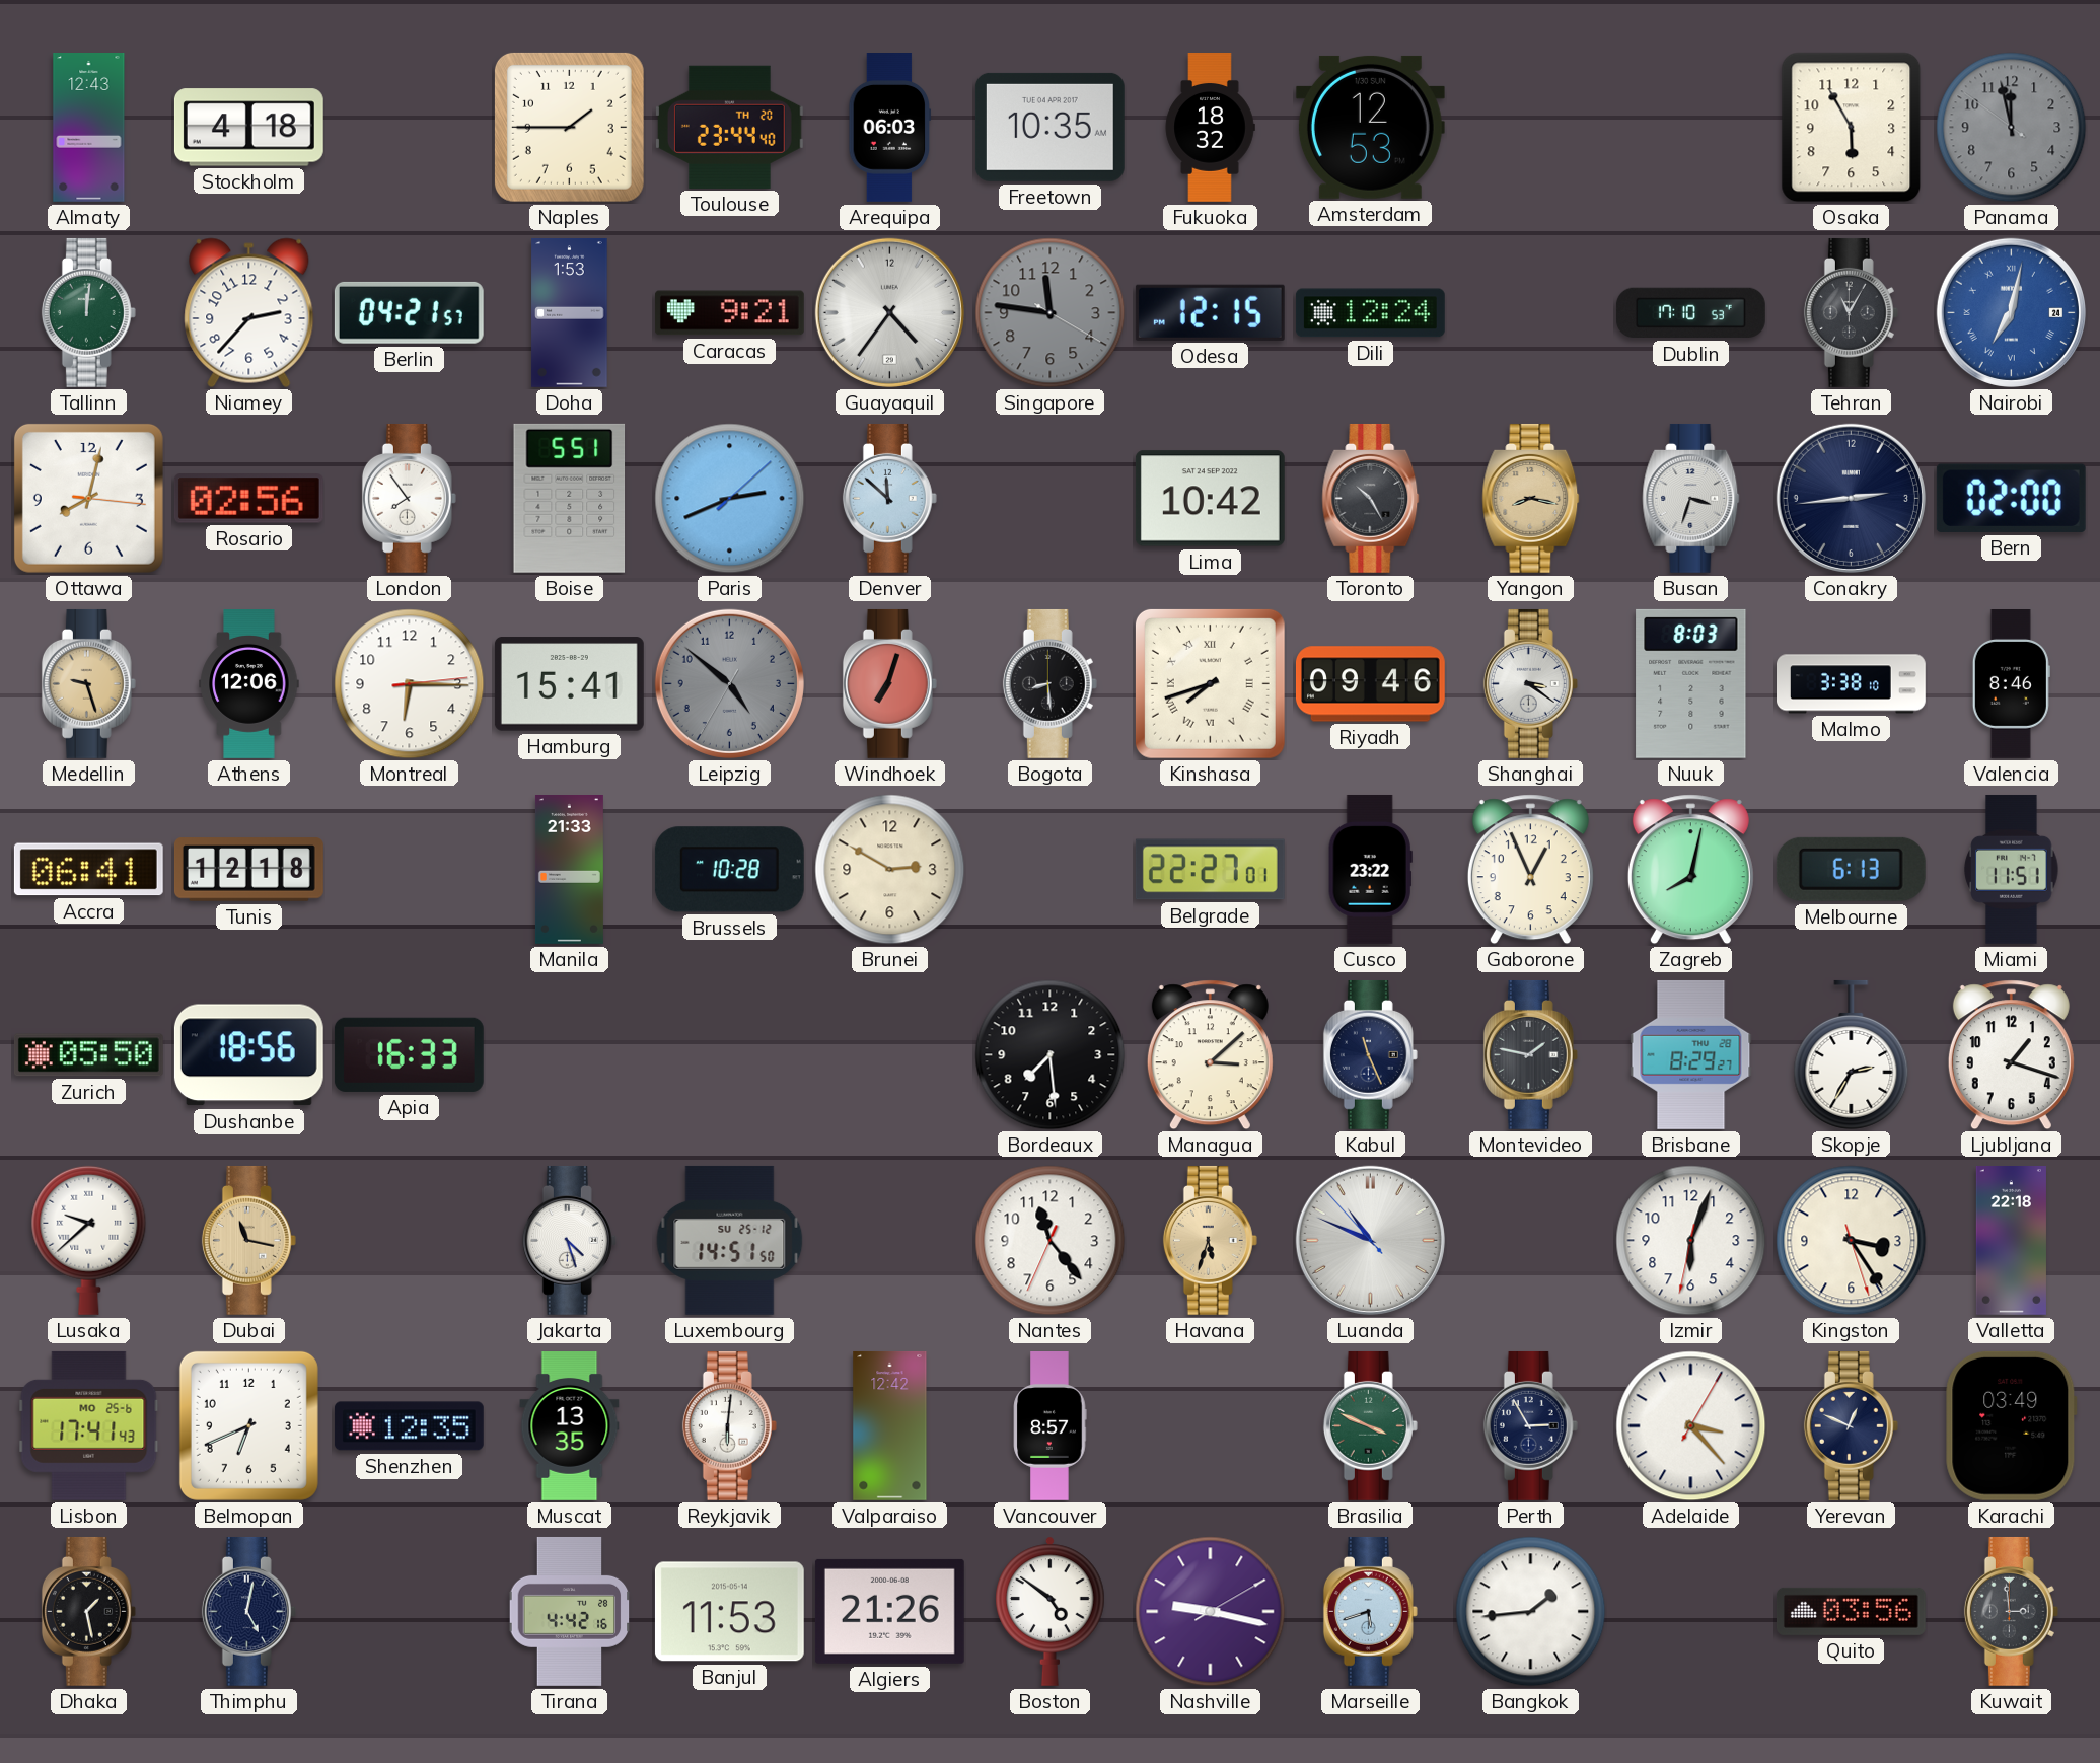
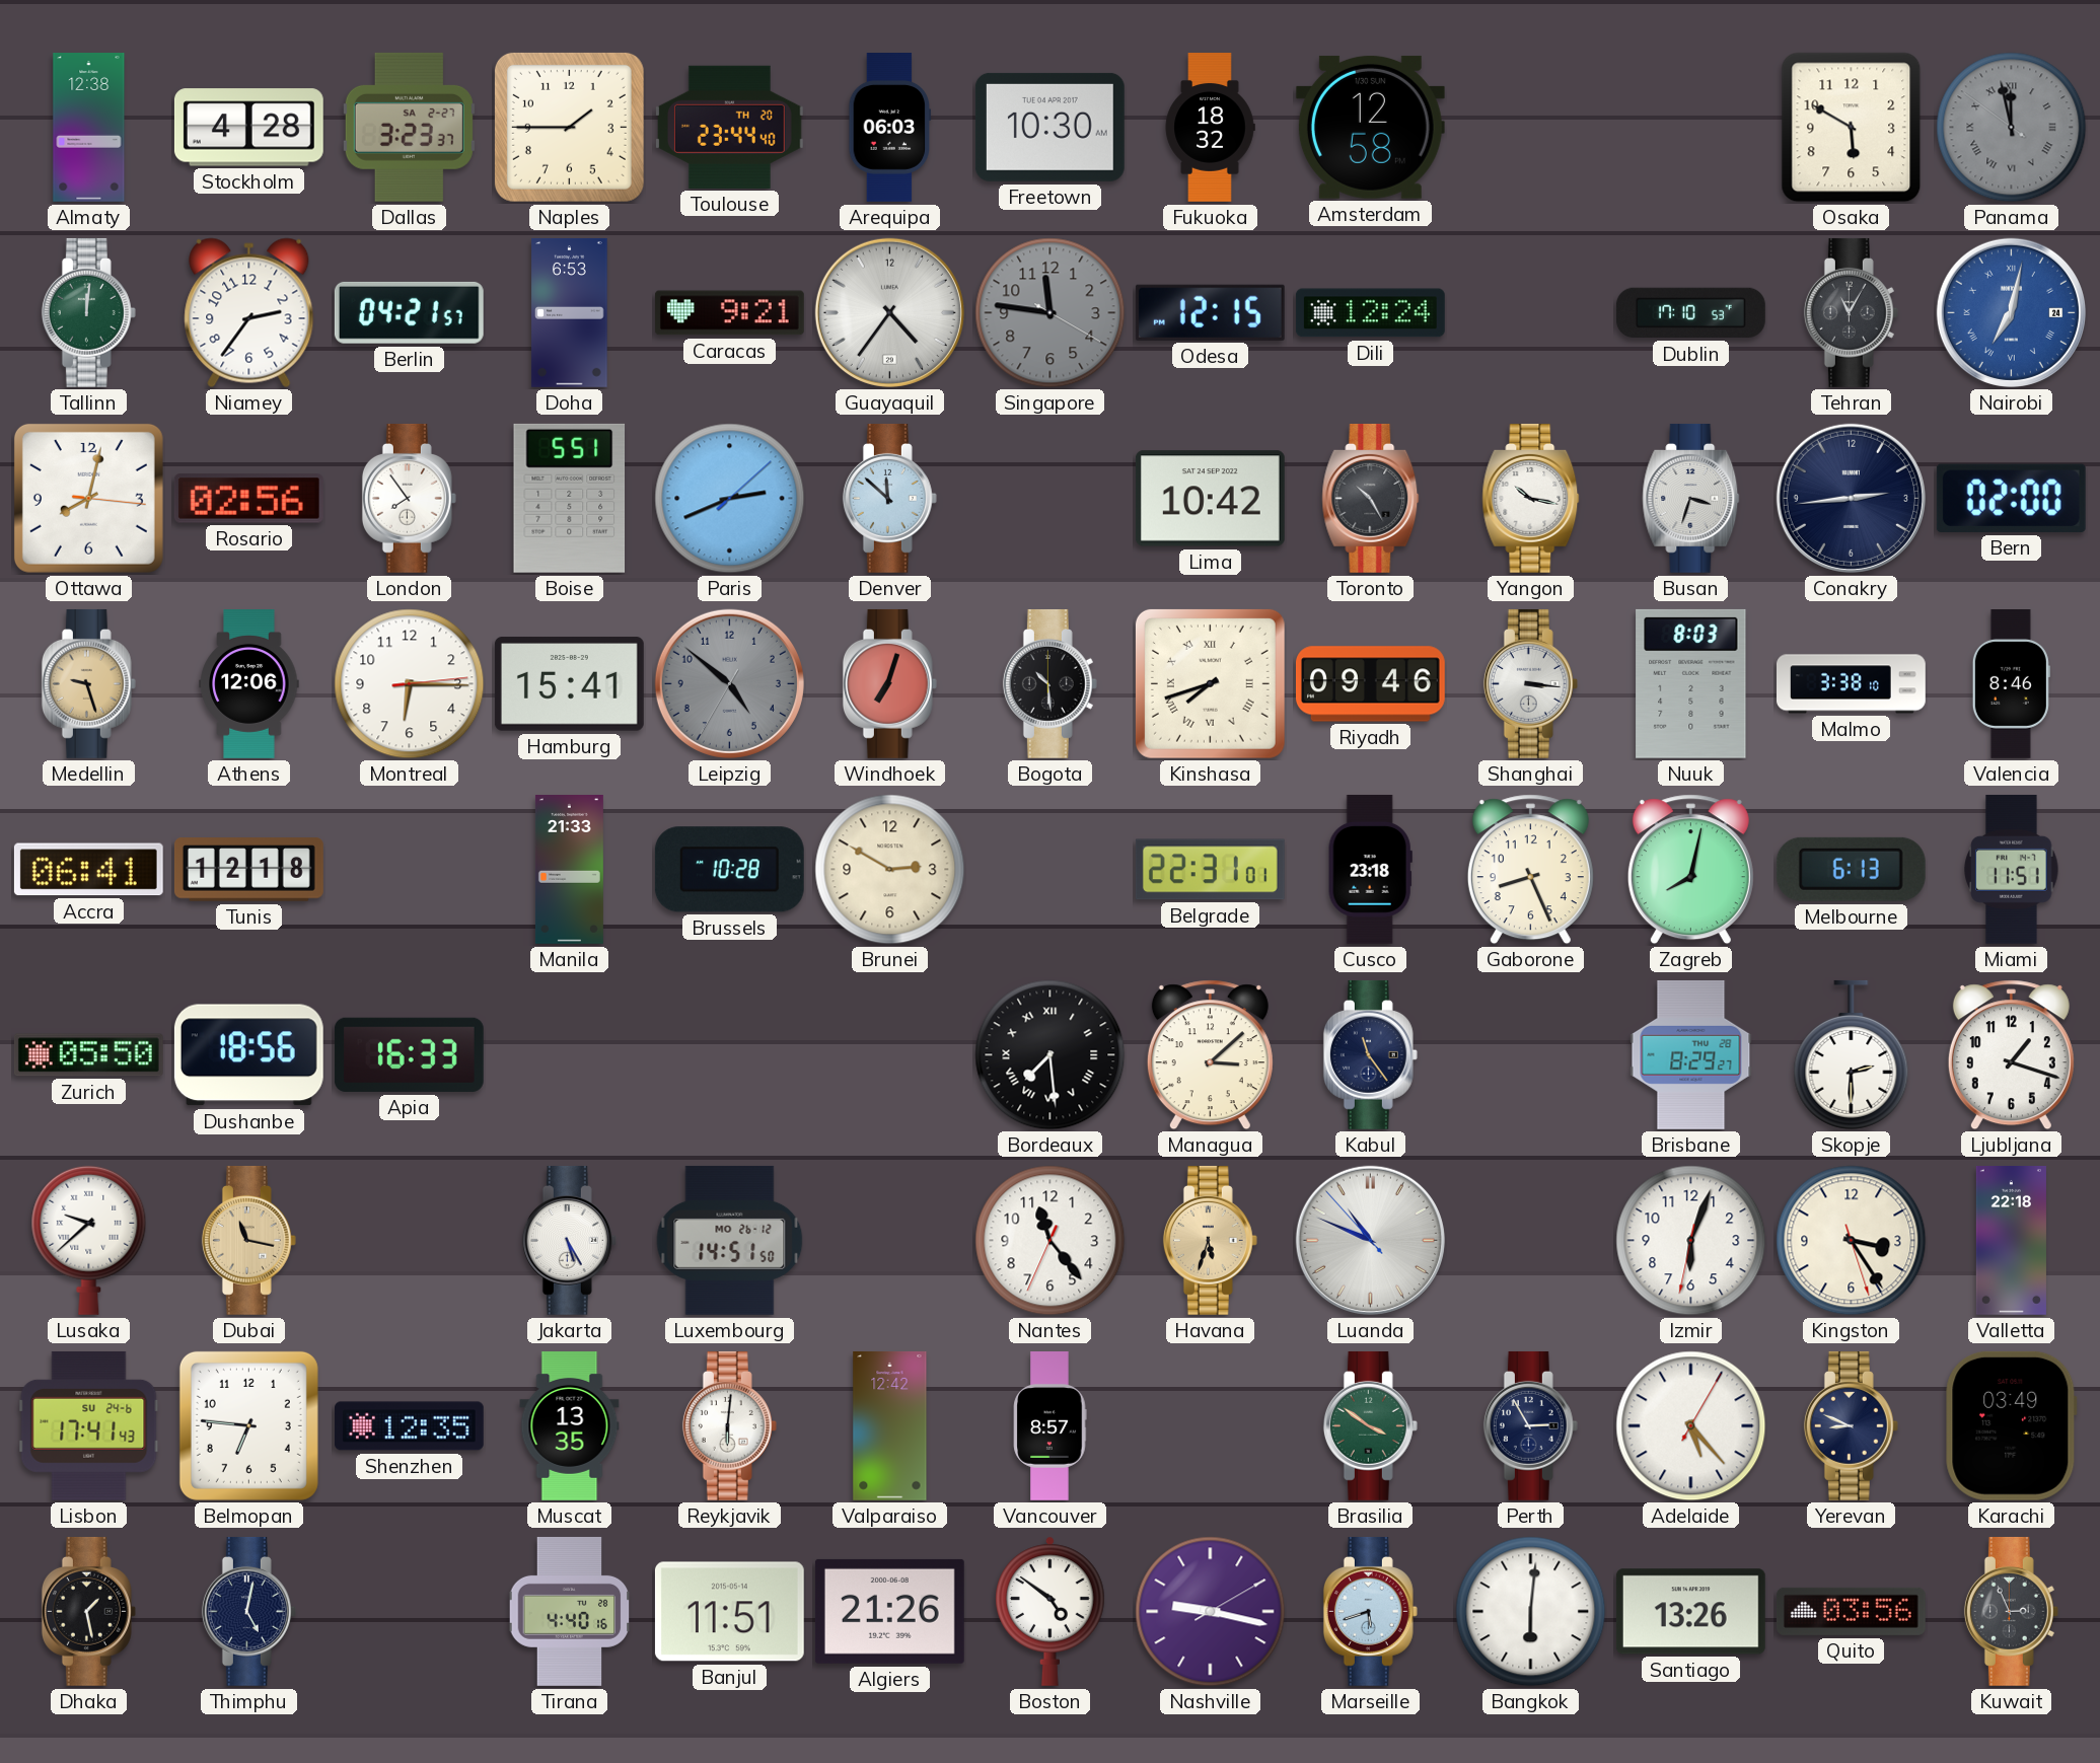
Almaty: 12:43 -> 12:38 (89, 128)
Stockholm: 4:18 -> 4:28 (248, 128)
Dallas: none -> 3:23 (409, 127)
Freetown: 10:35 -> 10:30 (1049, 127)
Amsterdam: 12:53 -> 12:58 (1370, 127)
Osaka: 5:55 -> 5:50 (1852, 128)
Panama numerals: Arabic -> Roman (2012, 128)
Niamey: 2:37 -> 2:36 (249, 313)
Doha: 1:53 -> 6:53 (570, 312)
Yangon: 8:17 -> 10:17 (1531, 498)
Yangon dial: champagne -> white (1531, 498)
Bogota: 8:29 -> 10:29 (1049, 683)
Shanghai: 3:21 -> 3:16 (1530, 683)
Belgrade: 22:27 -> 22:31 (1210, 870)
Cusco: 23:22 -> 23:18 (1370, 869)
Gaborone: 12:56 -> 8:26 (1530, 870)
Bordeaux numerals: Arabic -> Roman (1051, 1055)
Kabul: 11:26 -> 11:24 (1370, 1054)
Montevideo: 1:47 -> none (1530, 1054)
Skopje: 2:35 -> 2:30 (1852, 1054)
Jakarta: 4:27 -> 5:25 (569, 1240)
Luxembourg date: SU 25-12 -> MO 26-12 (730, 1240)
Lisbon date: MO 25-6 -> SU 24-6 (89, 1425)
Belmopan: 6:41 -> 6:46 (248, 1425)
Brasilia: 3:49 -> 3:51 (1370, 1425)
Adelaide: 3:23 -> 5:23 (1691, 1426)
Yerevan: 12:49 -> 8:49 (1851, 1425)
Tirana: 4:42 -> 4:40 (570, 1611)
Banjul: 11:53 -> 11:51 (729, 1612)
Bangkok: 1:44 -> 6:01 (1531, 1612)
Santiago: none -> 13:26 (1690, 1612)
Kuwait: 2:59 -> 2:56 (2011, 1611)
